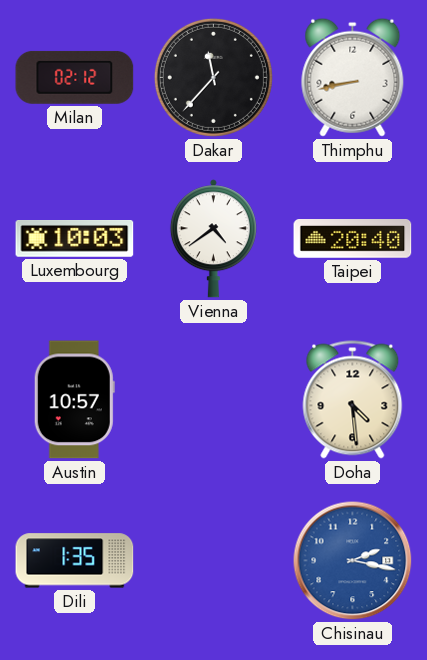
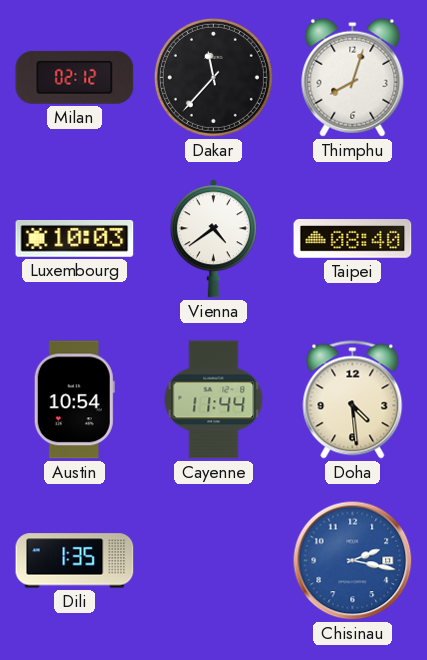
Thimphu: 8:43 -> 8:03 (353, 77)
Taipei: 20:40 -> 08:40 (353, 239)
Austin: 10:57 -> 10:54 (74, 400)
Cayenne: none -> 11:44 (214, 400)
